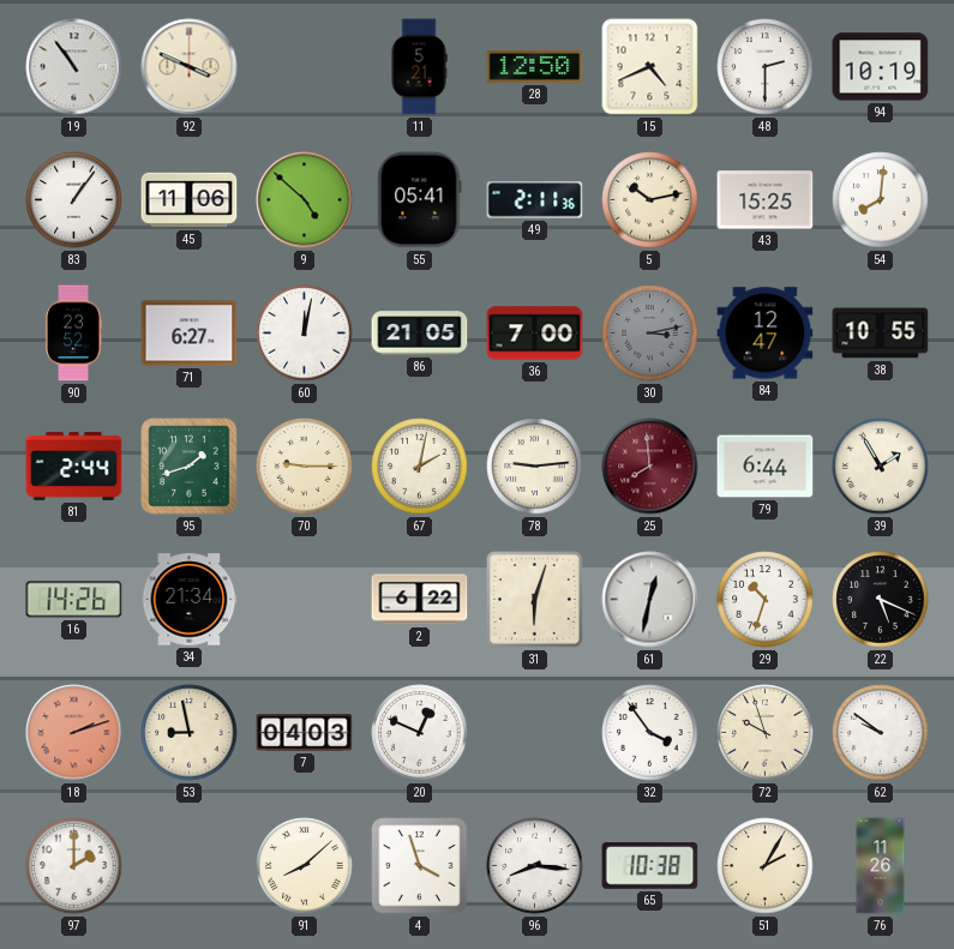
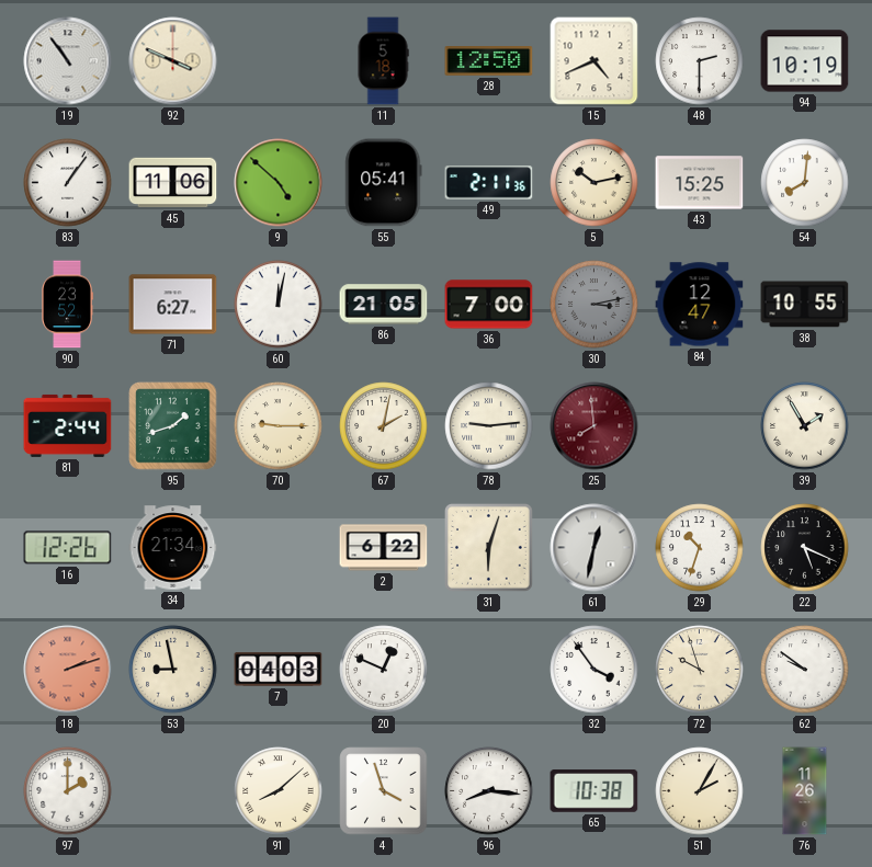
11: 5:21 -> 5:18 (383, 61)
79: 6:44 -> none (766, 467)
16: 14:26 -> 12:26 (68, 548)
